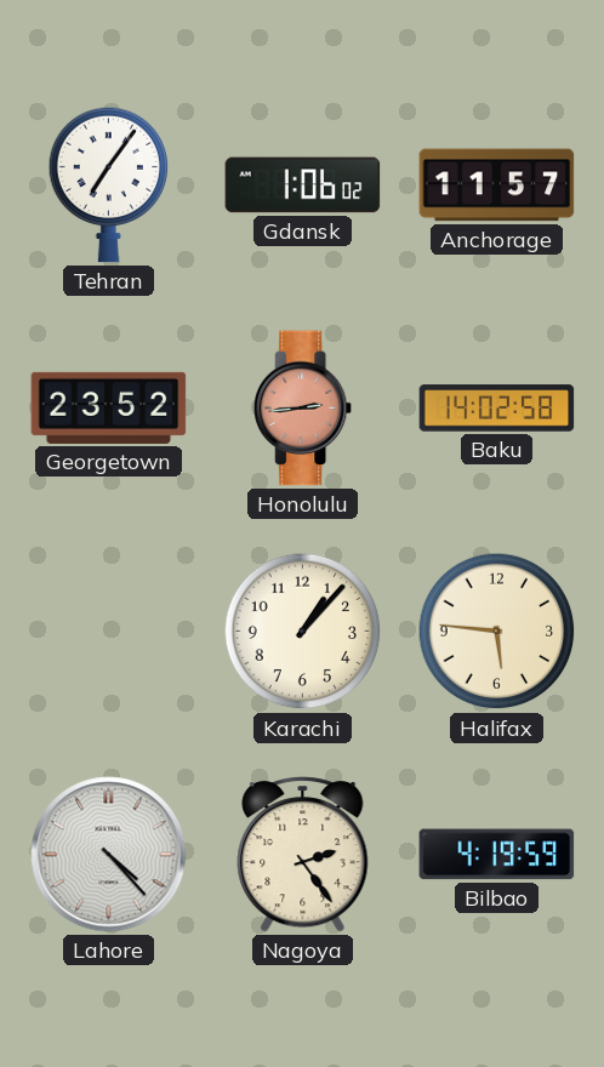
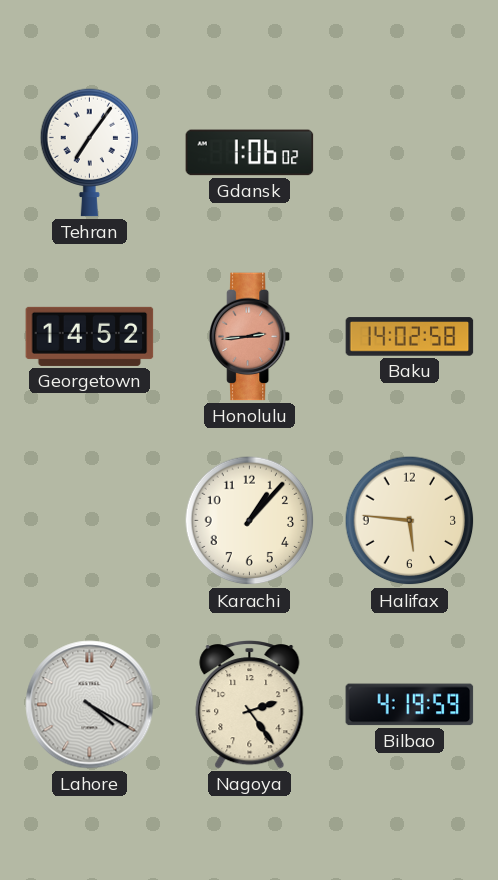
Anchorage: 11:57 -> none (497, 186)
Georgetown: 23:52 -> 14:52 (90, 336)
Lahore: 4:23 -> 4:20 (90, 705)
